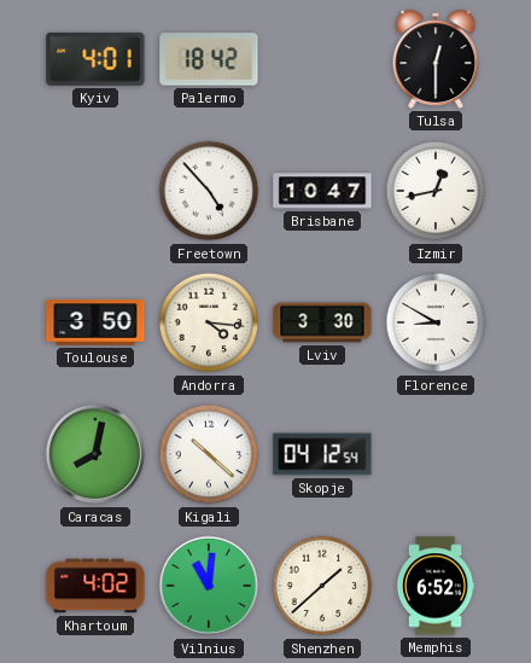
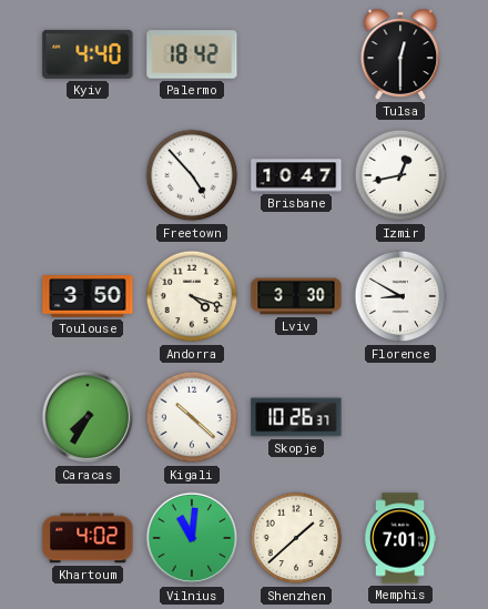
Kyiv: 4:01 -> 4:40 (88, 54)
Andorra: 4:16 -> 4:18 (192, 296)
Caracas: 8:02 -> 7:35 (88, 417)
Skopje: 04:12 -> 10:26 (296, 417)
Memphis: 6:52 -> 7:01 (400, 538)
